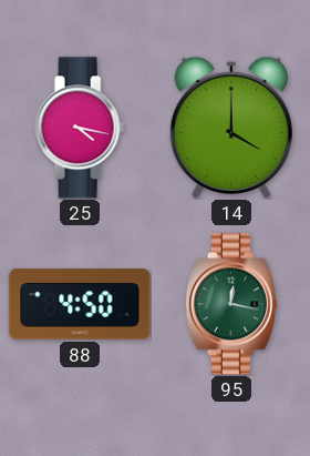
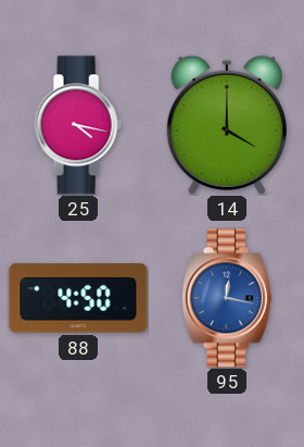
95 dial: green -> blue (227, 298)
